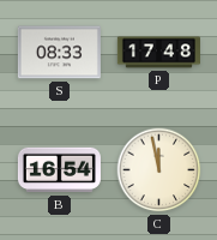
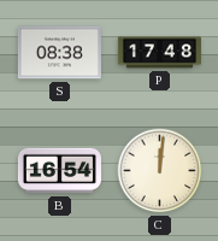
S: 08:33 -> 08:38 (59, 53)
C: 11:58 -> 12:01 (160, 171)
